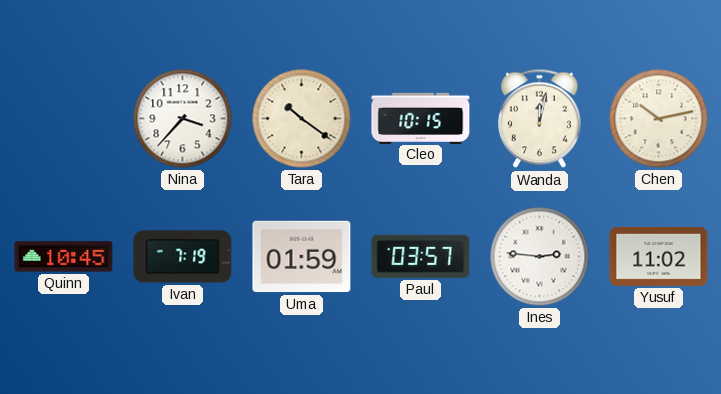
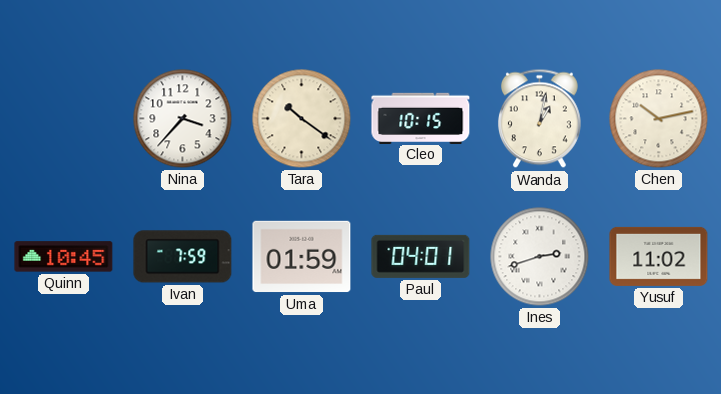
Wanda: 12:02 -> 1:02 (539, 119)
Ivan: 7:19 -> 7:59 (183, 257)
Paul: 03:57 -> 04:01 (421, 256)
Ines: 2:46 -> 2:42 (540, 257)
